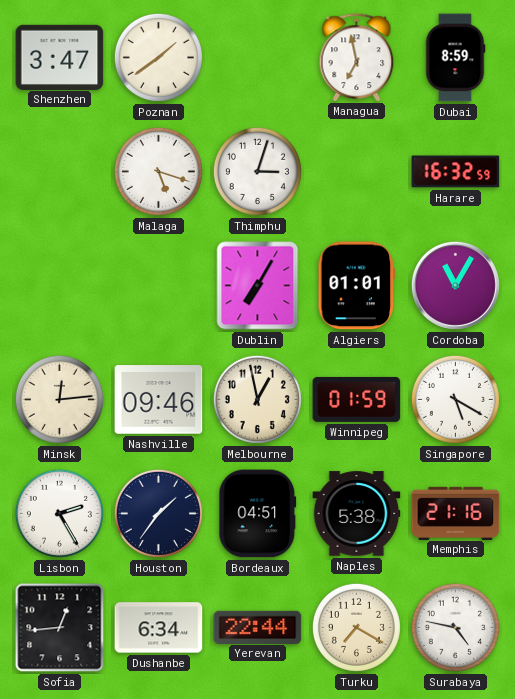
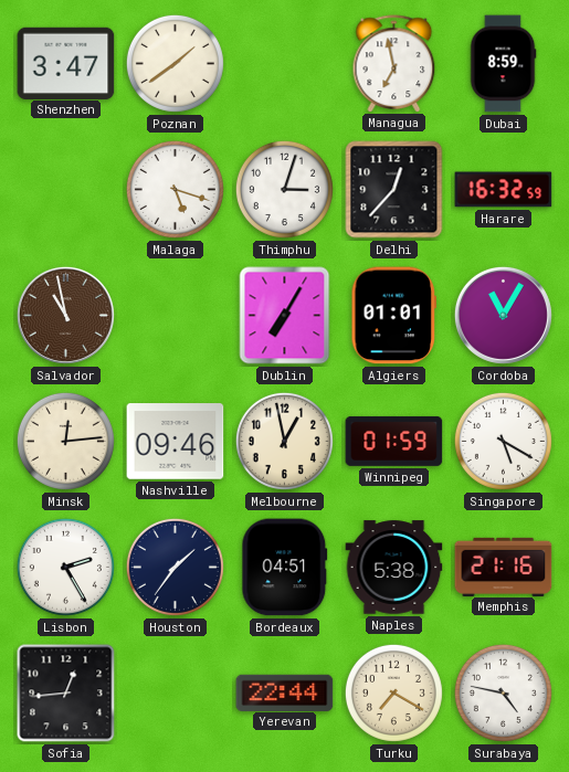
Delhi: none -> 12:37 (394, 190)
Salvador: none -> 10:58 (65, 315)
Dushanbe: 6:34 -> none (159, 628)
